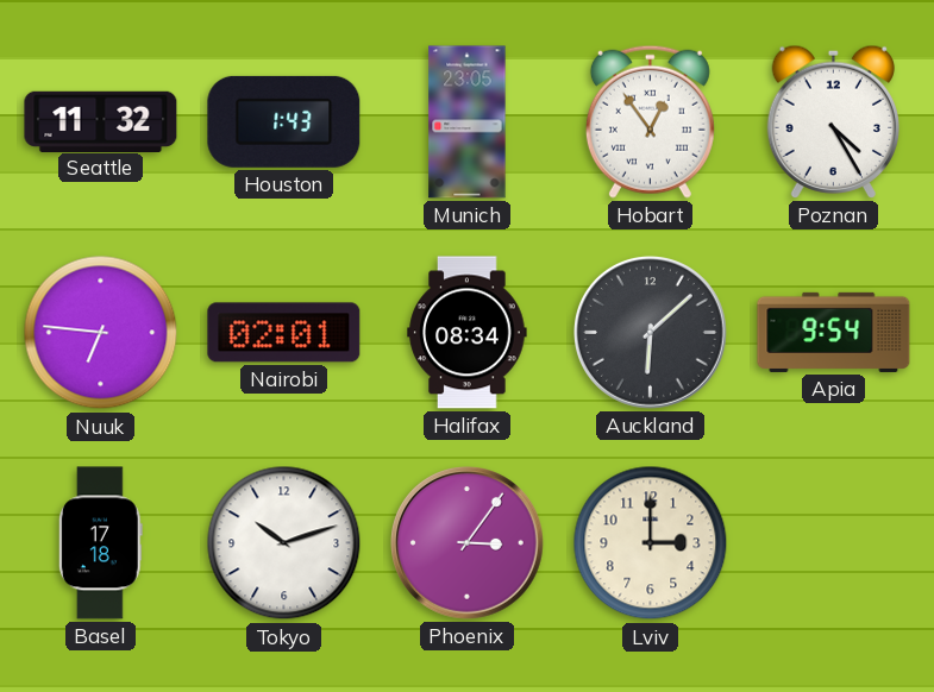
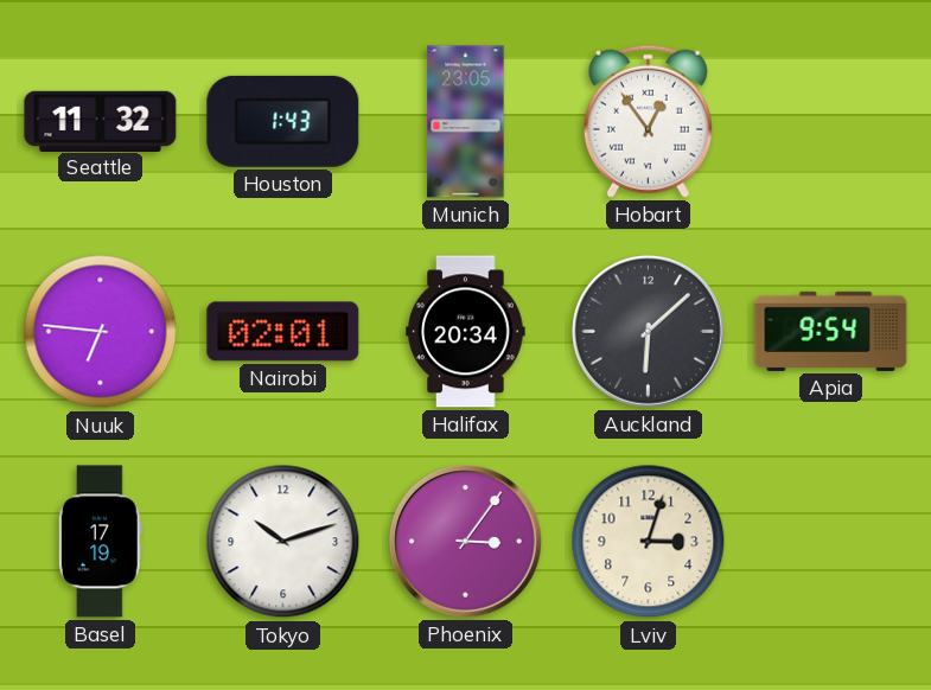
Poznan: 4:25 -> none (833, 121)
Halifax: 08:34 -> 20:34 (466, 332)
Basel: 17:18 -> 17:19 (100, 542)
Lviv: 3:00 -> 3:03 (649, 542)
